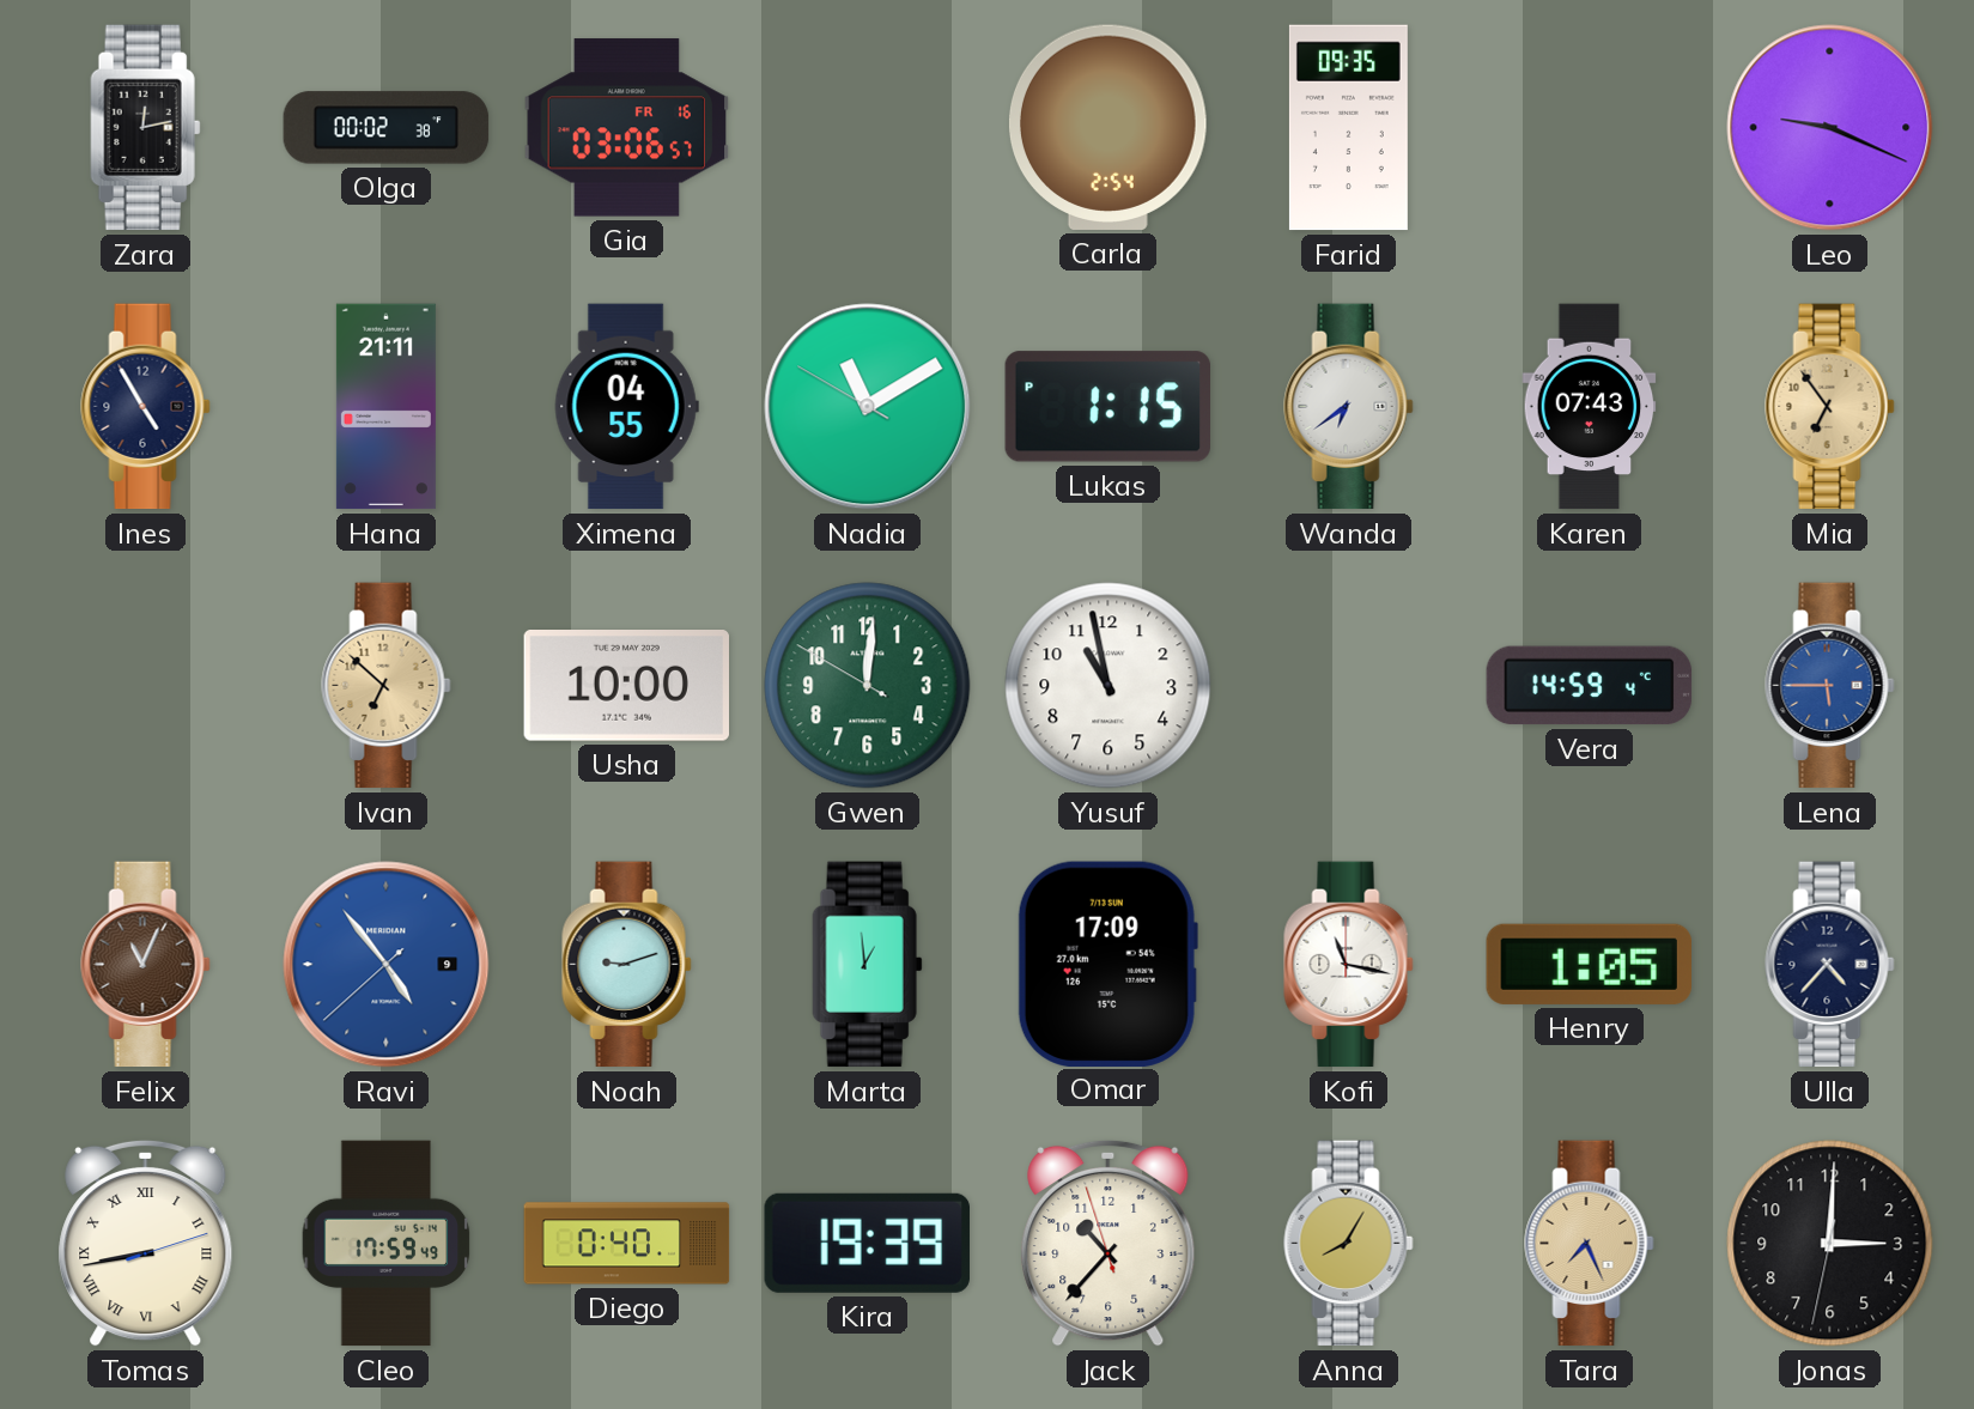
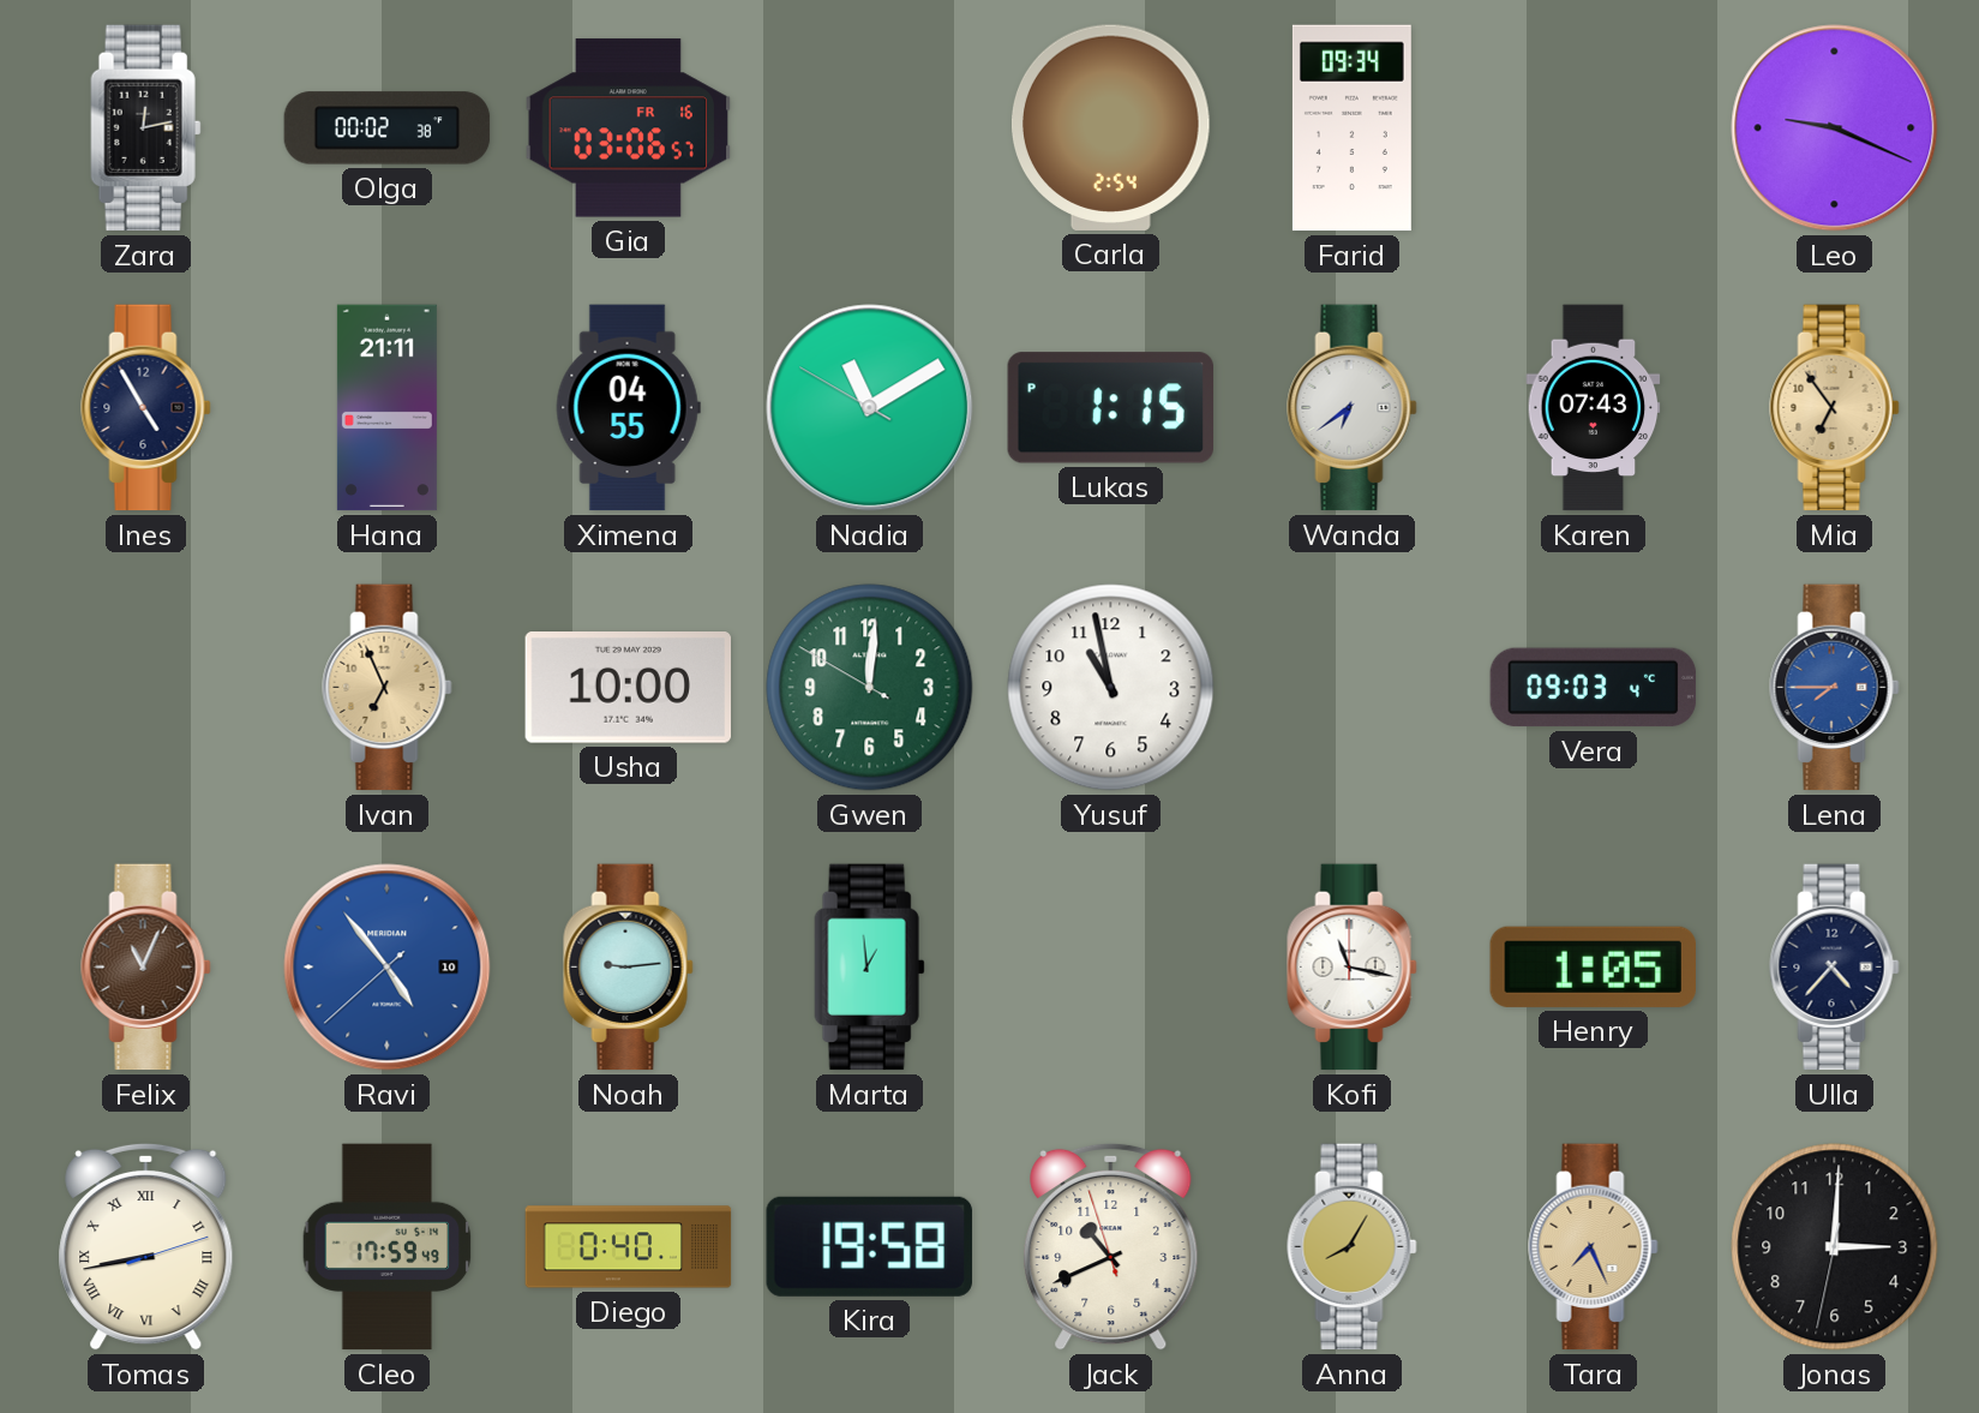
Farid: 09:35 -> 09:34 (1351, 128)
Ivan: 6:52 -> 6:56 (388, 688)
Vera: 14:59 -> 09:03 (1594, 688)
Lena: 5:45 -> 7:45 (1835, 688)
Ravi date: 9 -> 10 (388, 968)
Noah: 9:12 -> 9:14 (629, 968)
Omar: 17:09 -> none (1107, 964)
Kira: 19:39 -> 19:58 (869, 1246)
Jack: 10:36 -> 10:40 (1111, 1246)
